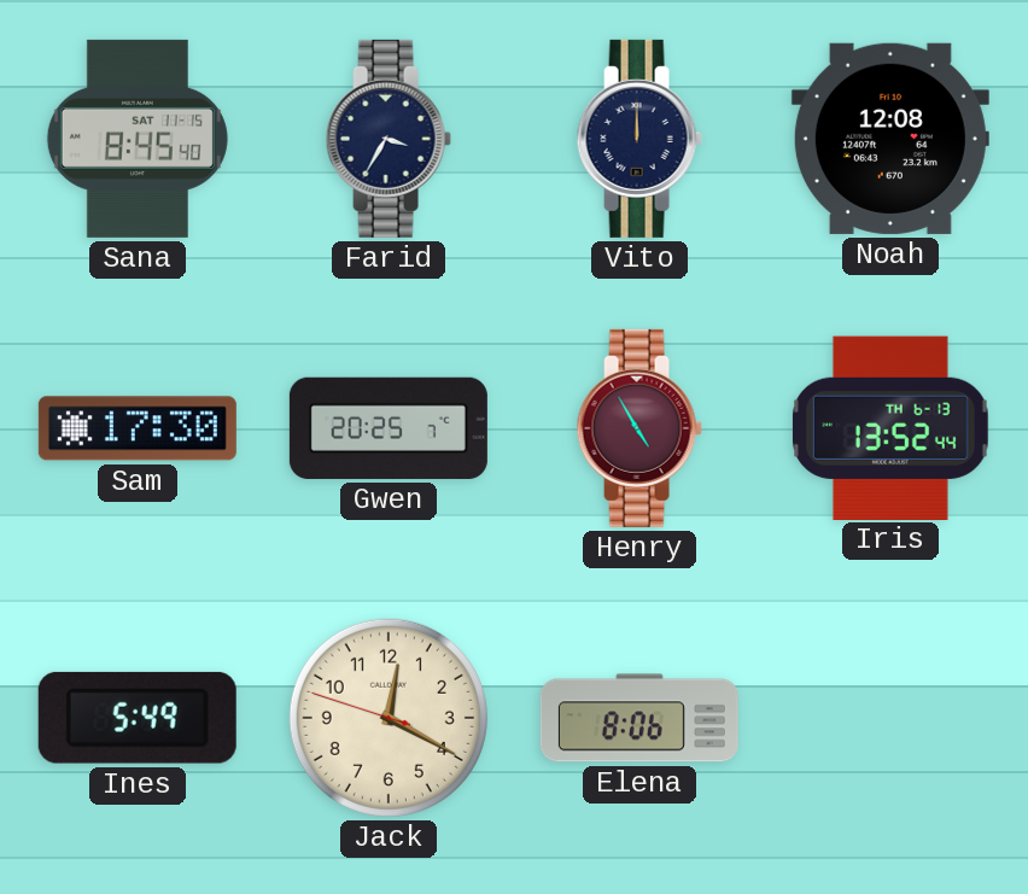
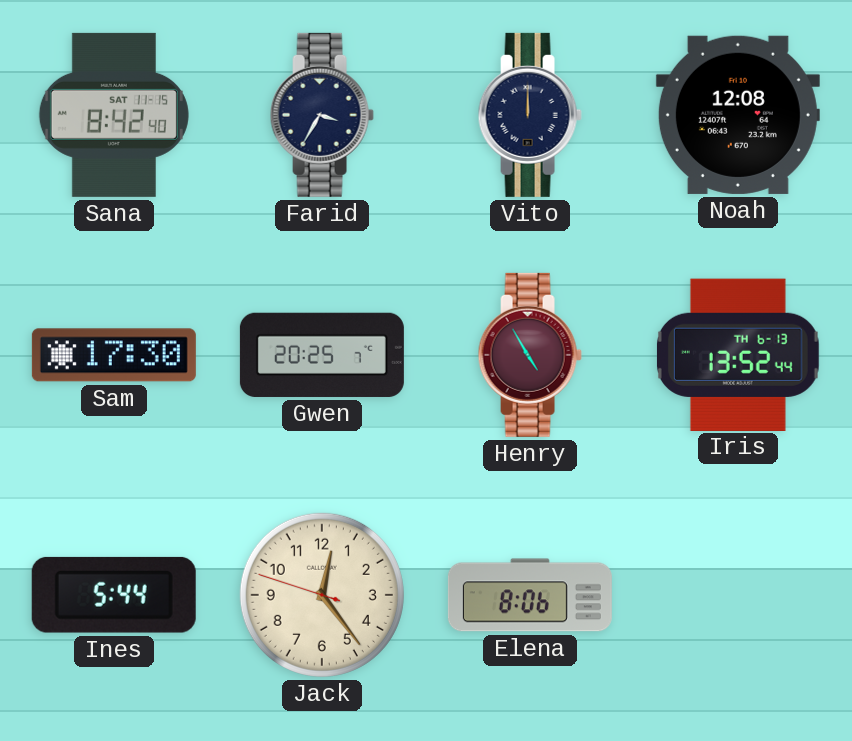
Sana: 8:45 -> 8:42 (114, 115)
Ines: 5:49 -> 5:44 (114, 595)
Jack: 12:19 -> 12:23 (322, 595)
